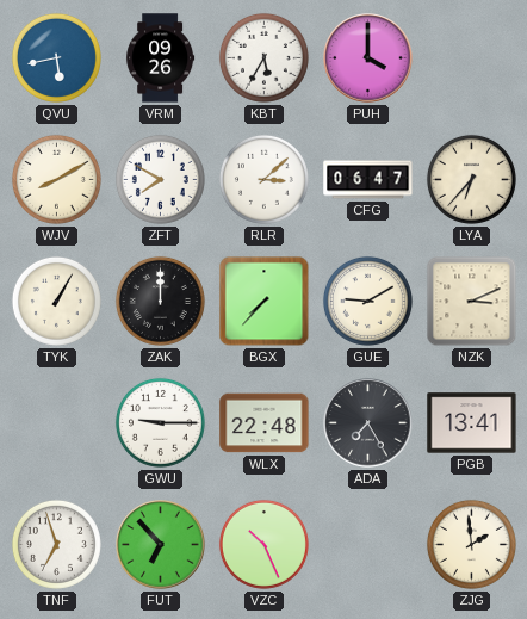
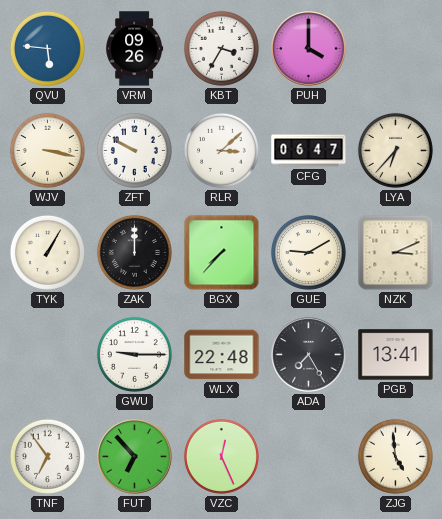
QVU: 5:43 -> 5:46 (47, 48)
KBT: 5:35 -> 3:35 (221, 48)
WJV: 8:10 -> 3:17 (47, 150)
ZFT: 7:50 -> 9:50 (134, 150)
TNF: 6:57 -> 6:54 (47, 456)
VZC: 10:26 -> 12:26 (221, 456)
ZJG: 1:59 -> 4:59 (395, 456)
